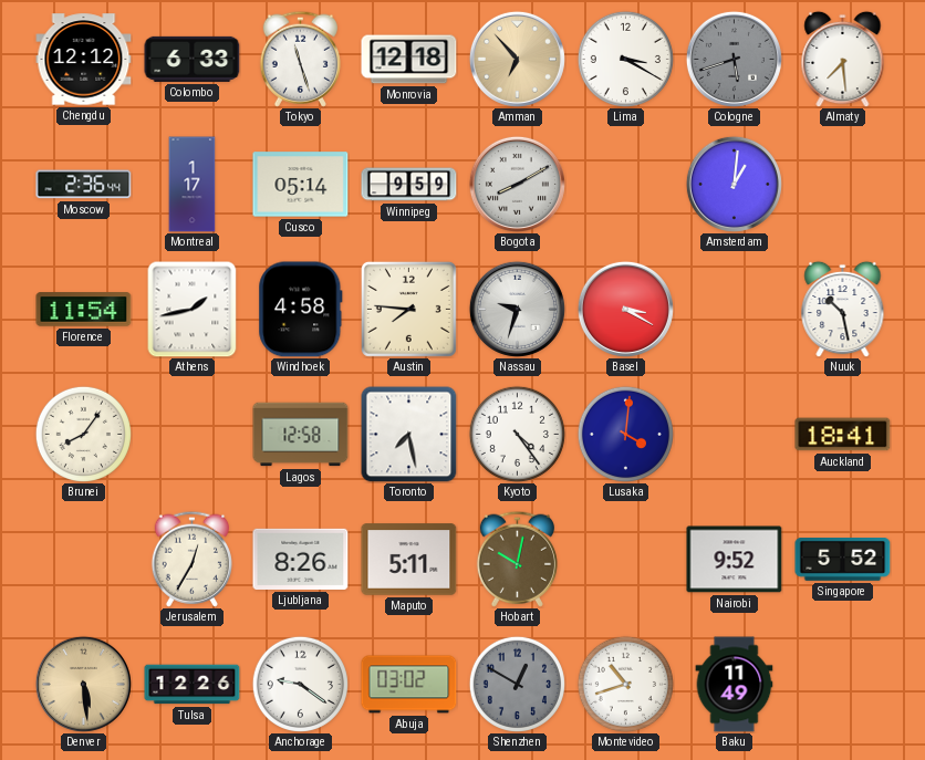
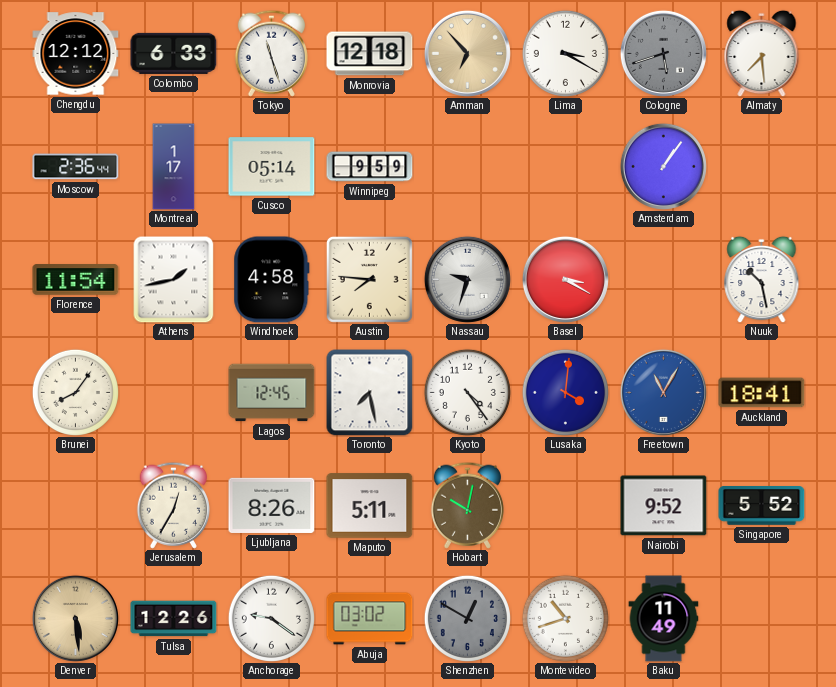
Bogota: 8:10 -> none (517, 184)
Amsterdam: 1:01 -> 1:06 (663, 166)
Lagos: 12:58 -> 12:45 (272, 393)
Freetown: none -> 11:05 (663, 392)
